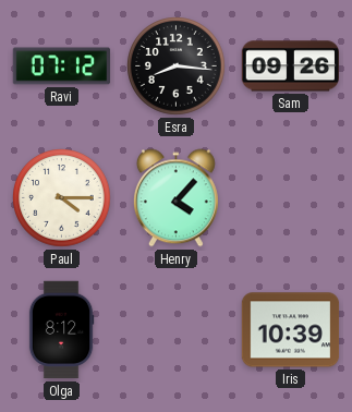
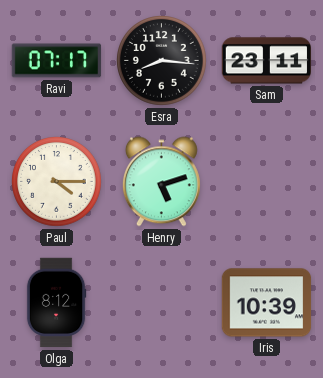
Ravi: 07:12 -> 07:17 (57, 61)
Sam: 09:26 -> 23:11 (266, 61)
Henry: 4:07 -> 5:12 (161, 182)
